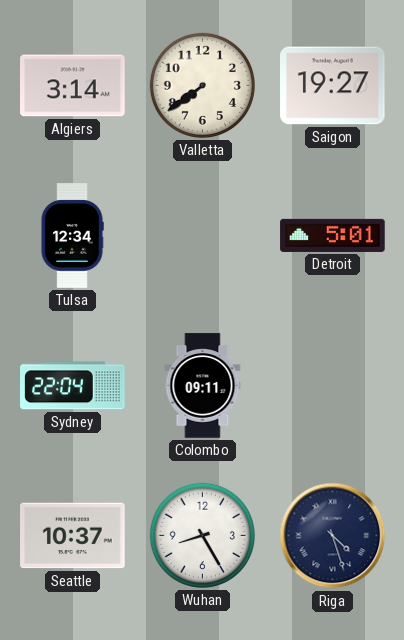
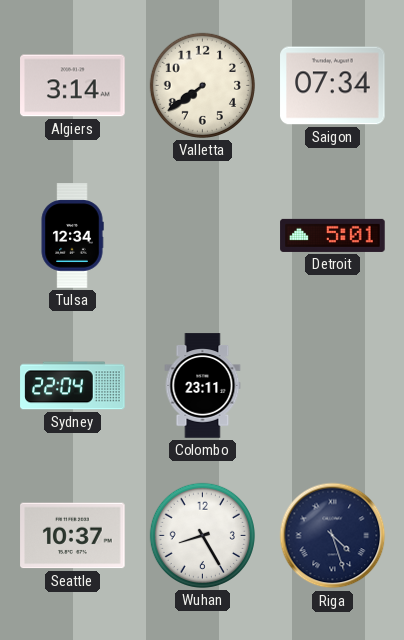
Saigon: 19:27 -> 07:34 (333, 86)
Colombo: 09:11 -> 23:11 (203, 386)
